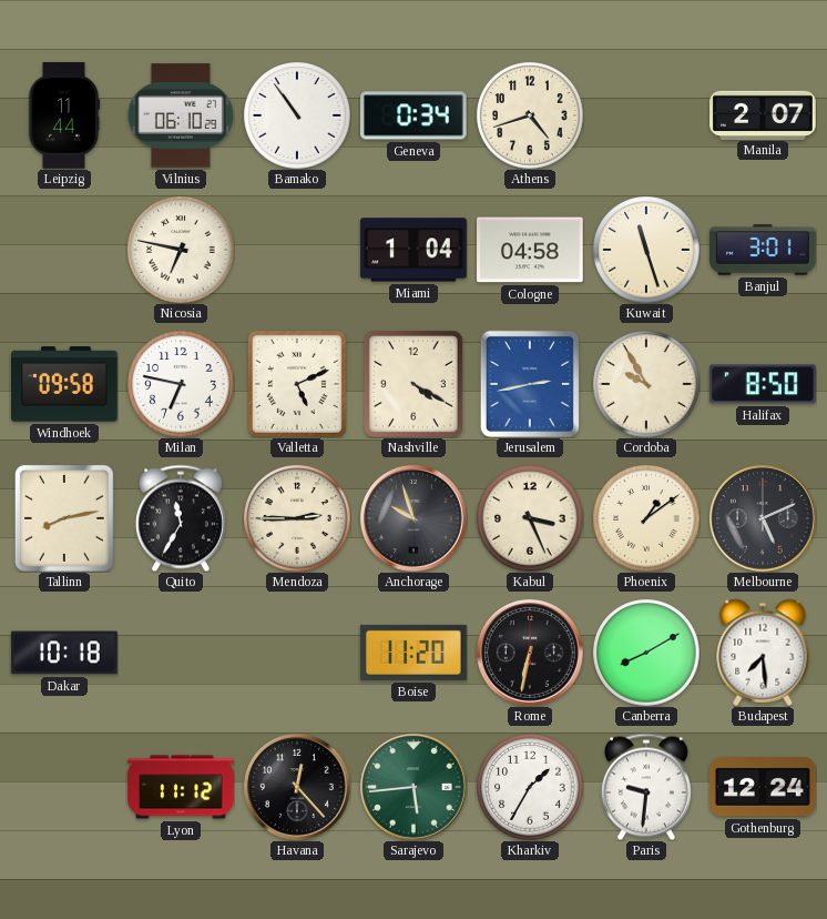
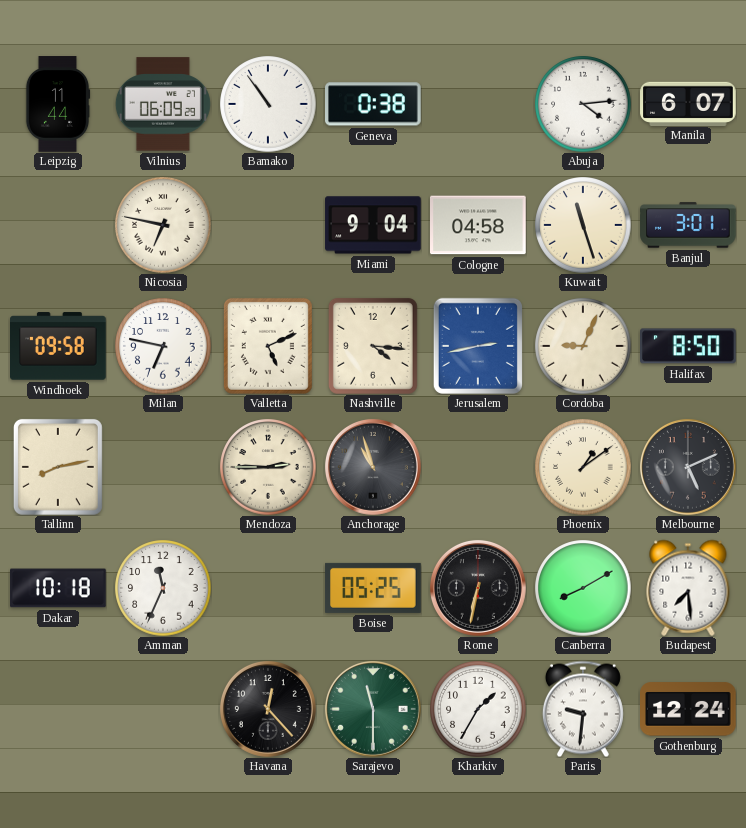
Vilnius: 06:10 -> 06:09 (163, 104)
Geneva: 0:34 -> 0:38 (374, 104)
Athens: 4:42 -> none (530, 115)
Abuja: none -> 4:14 (583, 104)
Manila: 2:07 -> 6:07 (688, 103)
Miami: 1:04 -> 9:04 (373, 225)
Nashville: 4:20 -> 4:16 (373, 346)
Cordoba: 9:55 -> 9:04 (583, 346)
Quito: 11:35 -> none (181, 518)
Anchorage: 9:57 -> 10:57 (373, 467)
Kabul: 3:26 -> none (530, 518)
Amman: none -> 11:34 (163, 588)
Boise: 11:20 -> 05:25 (373, 588)
Lyon: 11:12 -> none (181, 787)
Sarajevo: 5:44 -> 11:30 (373, 709)
